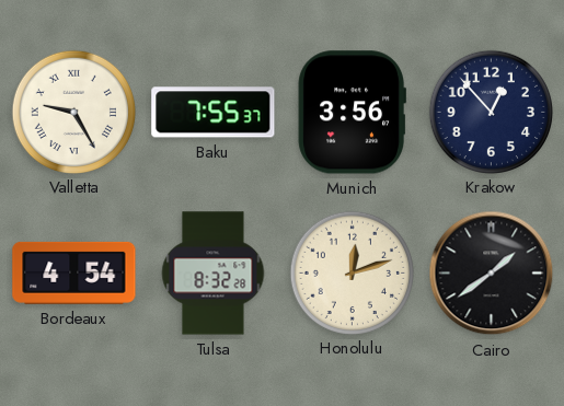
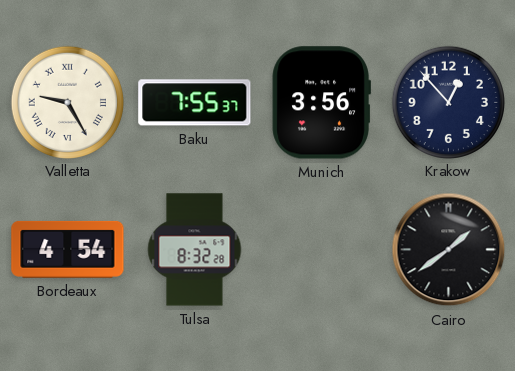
Honolulu: 12:12 -> none (352, 272)
